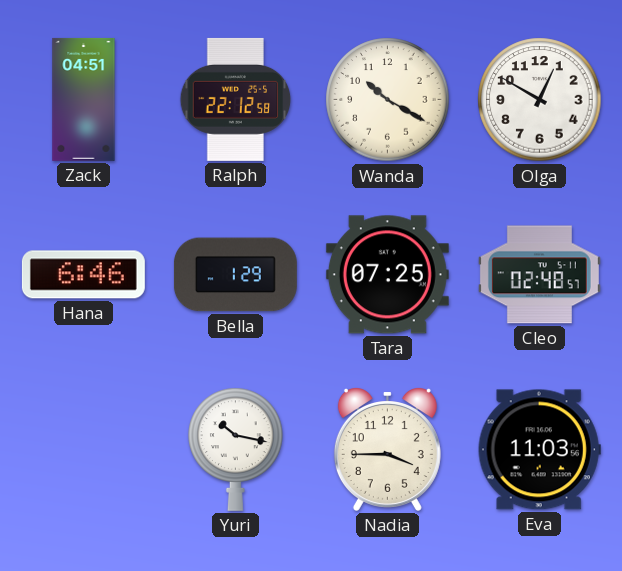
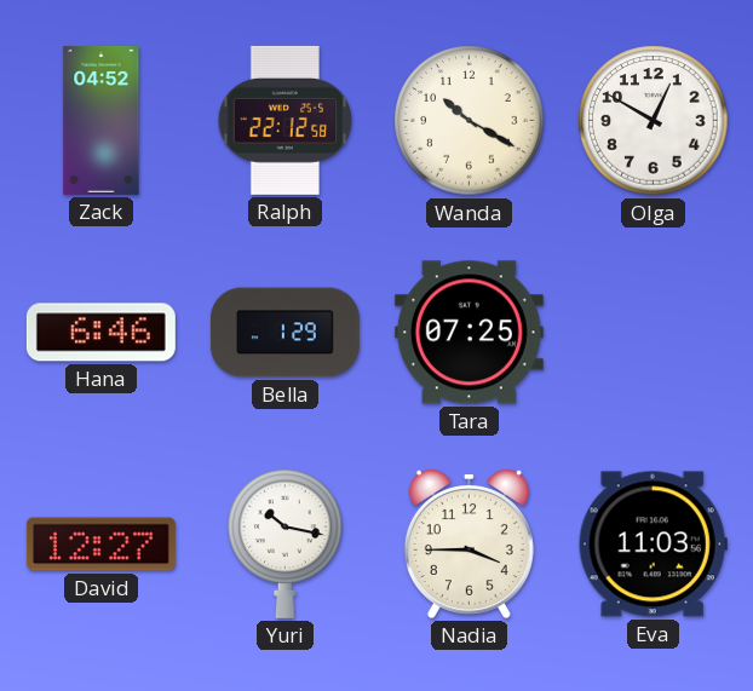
Zack: 04:51 -> 04:52 (102, 120)
Cleo: 02:48 -> none (539, 275)
David: none -> 12:27 (100, 545)
